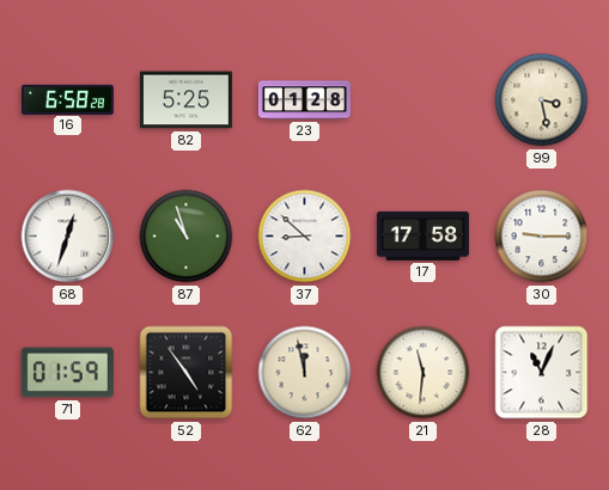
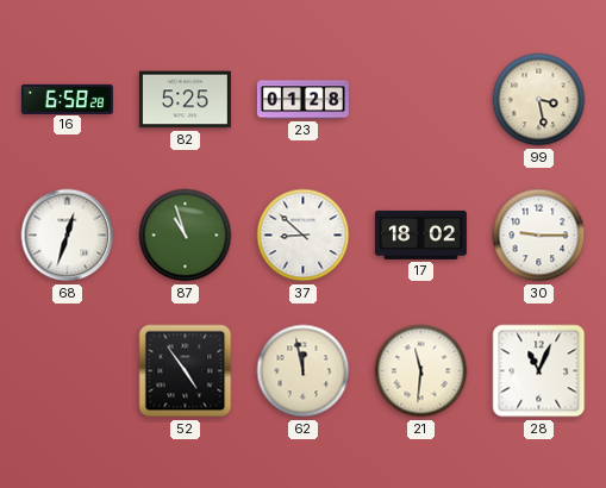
17: 17:58 -> 18:02 (420, 234)
71: 01:59 -> none (67, 373)
